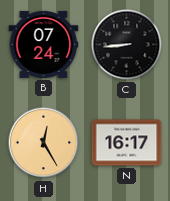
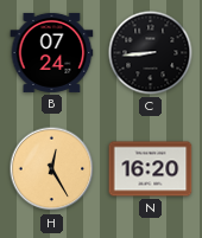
N: 16:17 -> 16:20 (151, 169)
